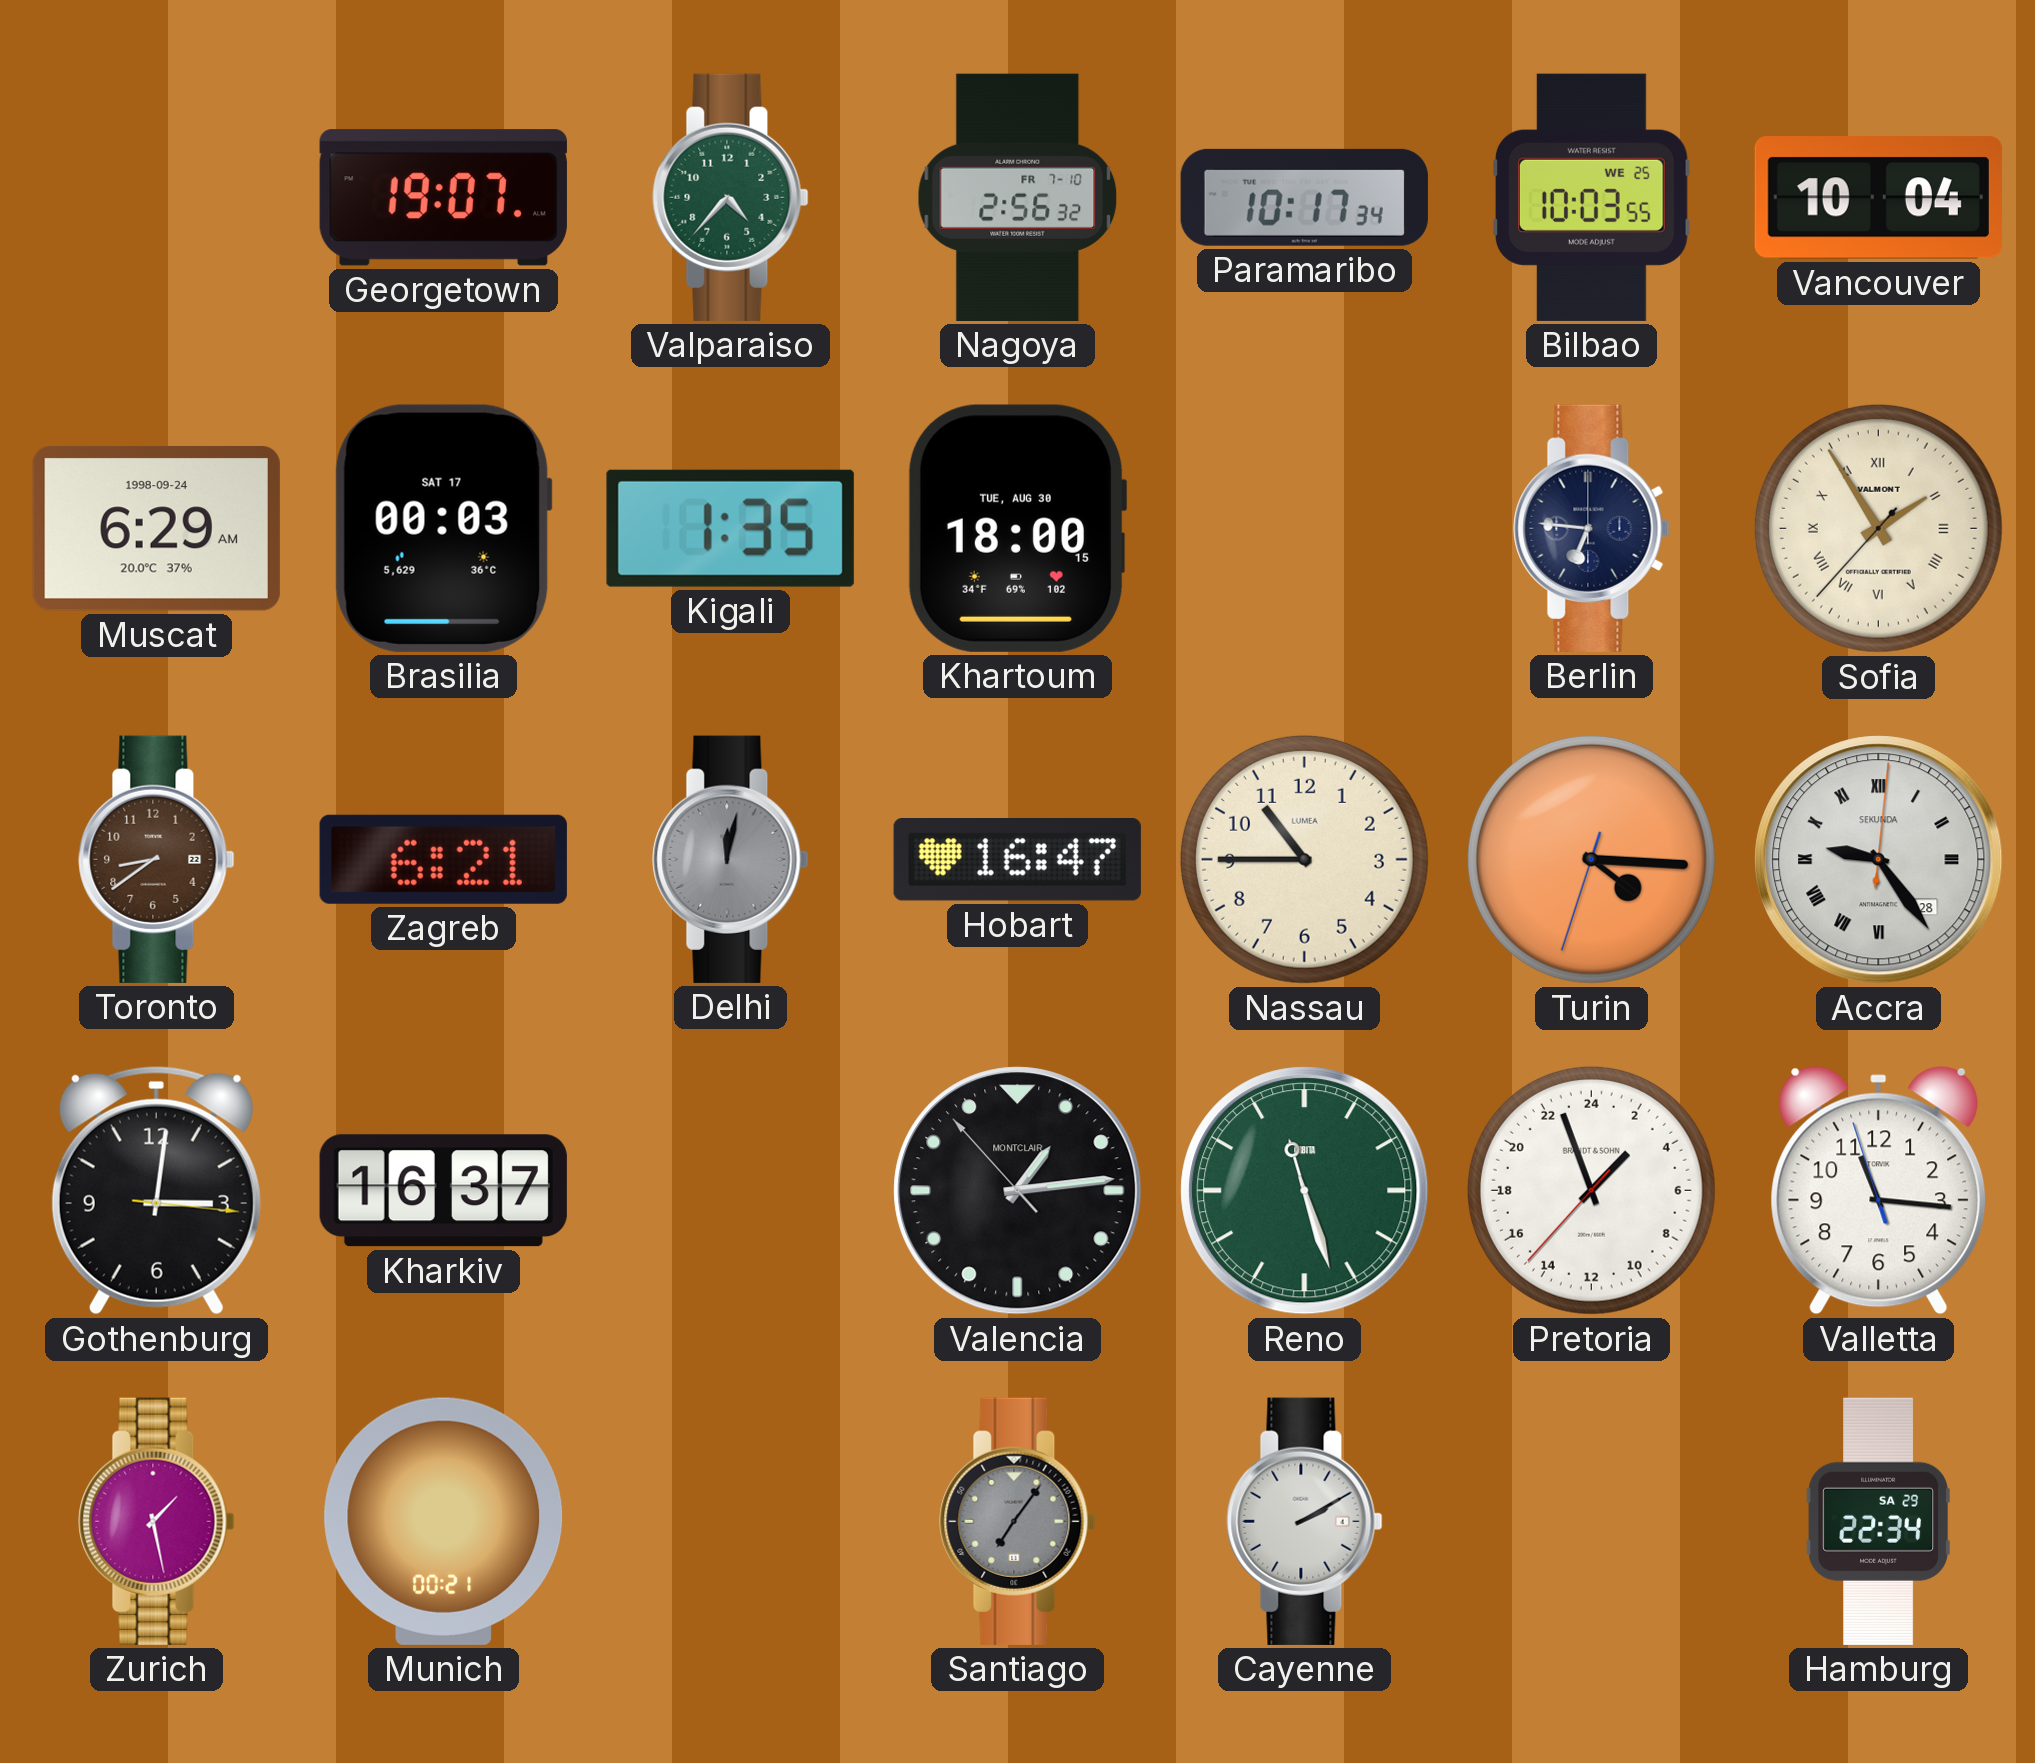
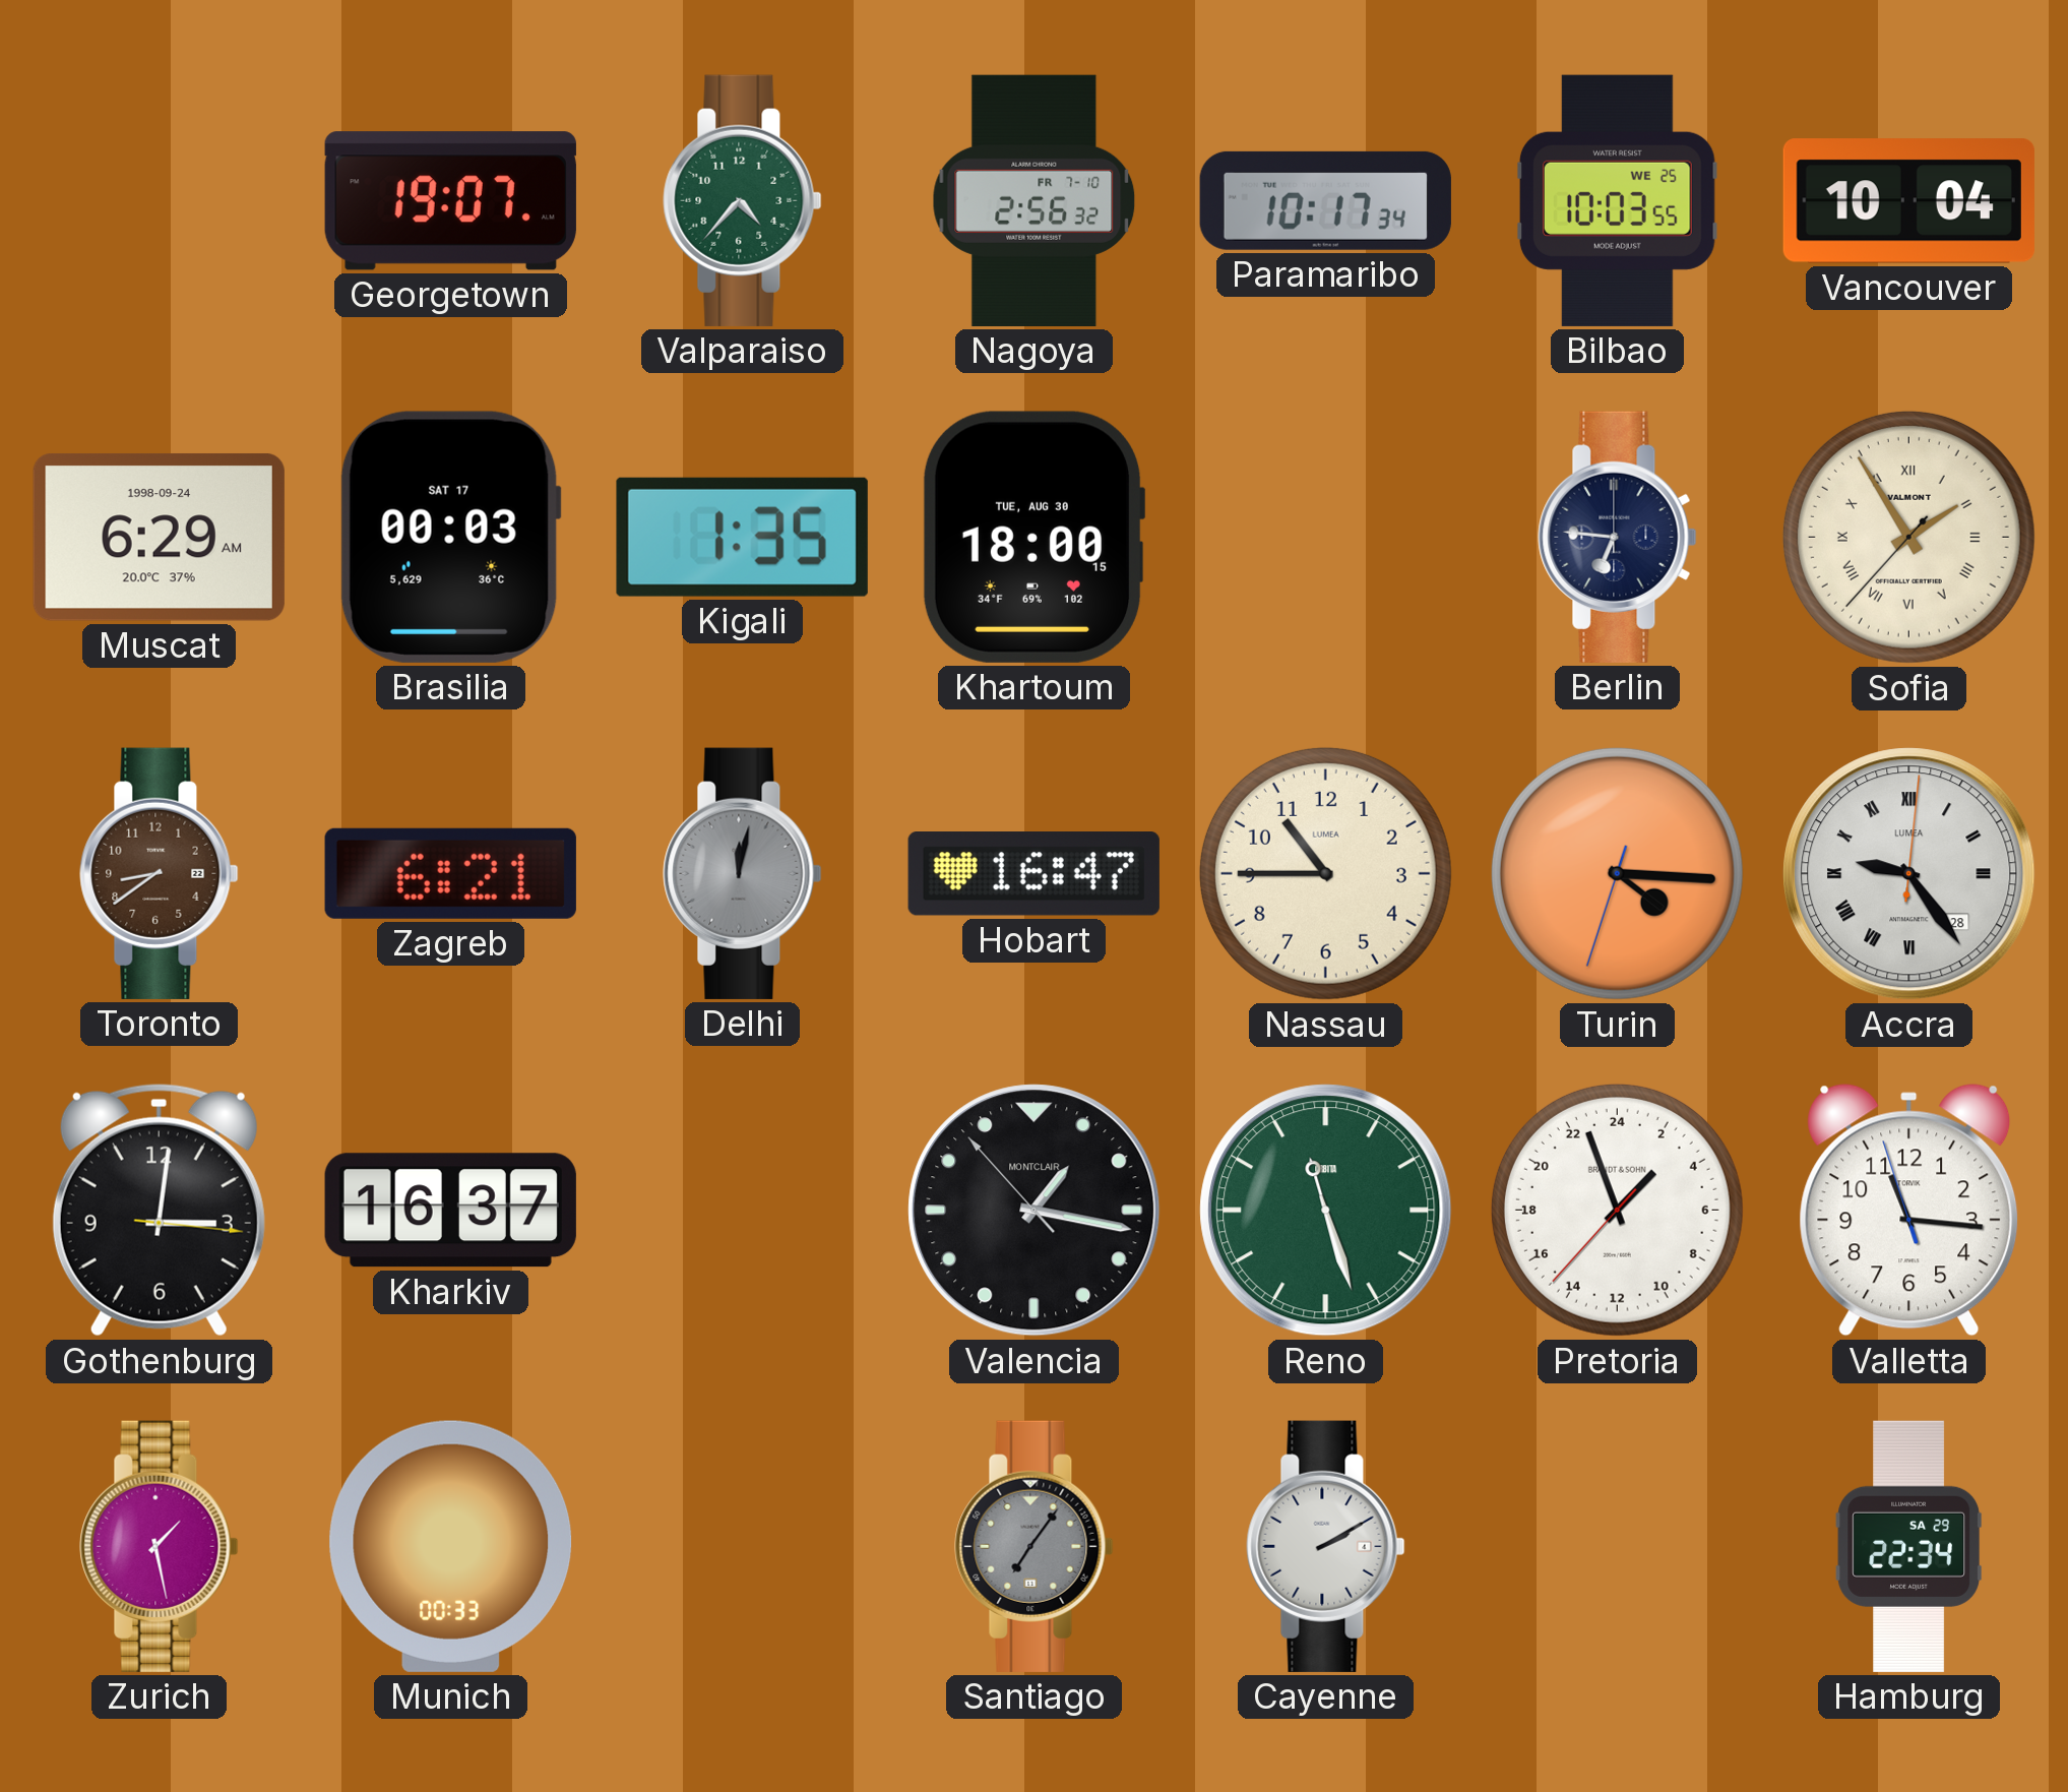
Accra brand: SEKUNDA -> LUMEA (1909, 874)
Valencia: 1:13 -> 1:16 (1035, 1211)
Munich: 00:21 -> 00:33 (451, 1546)
